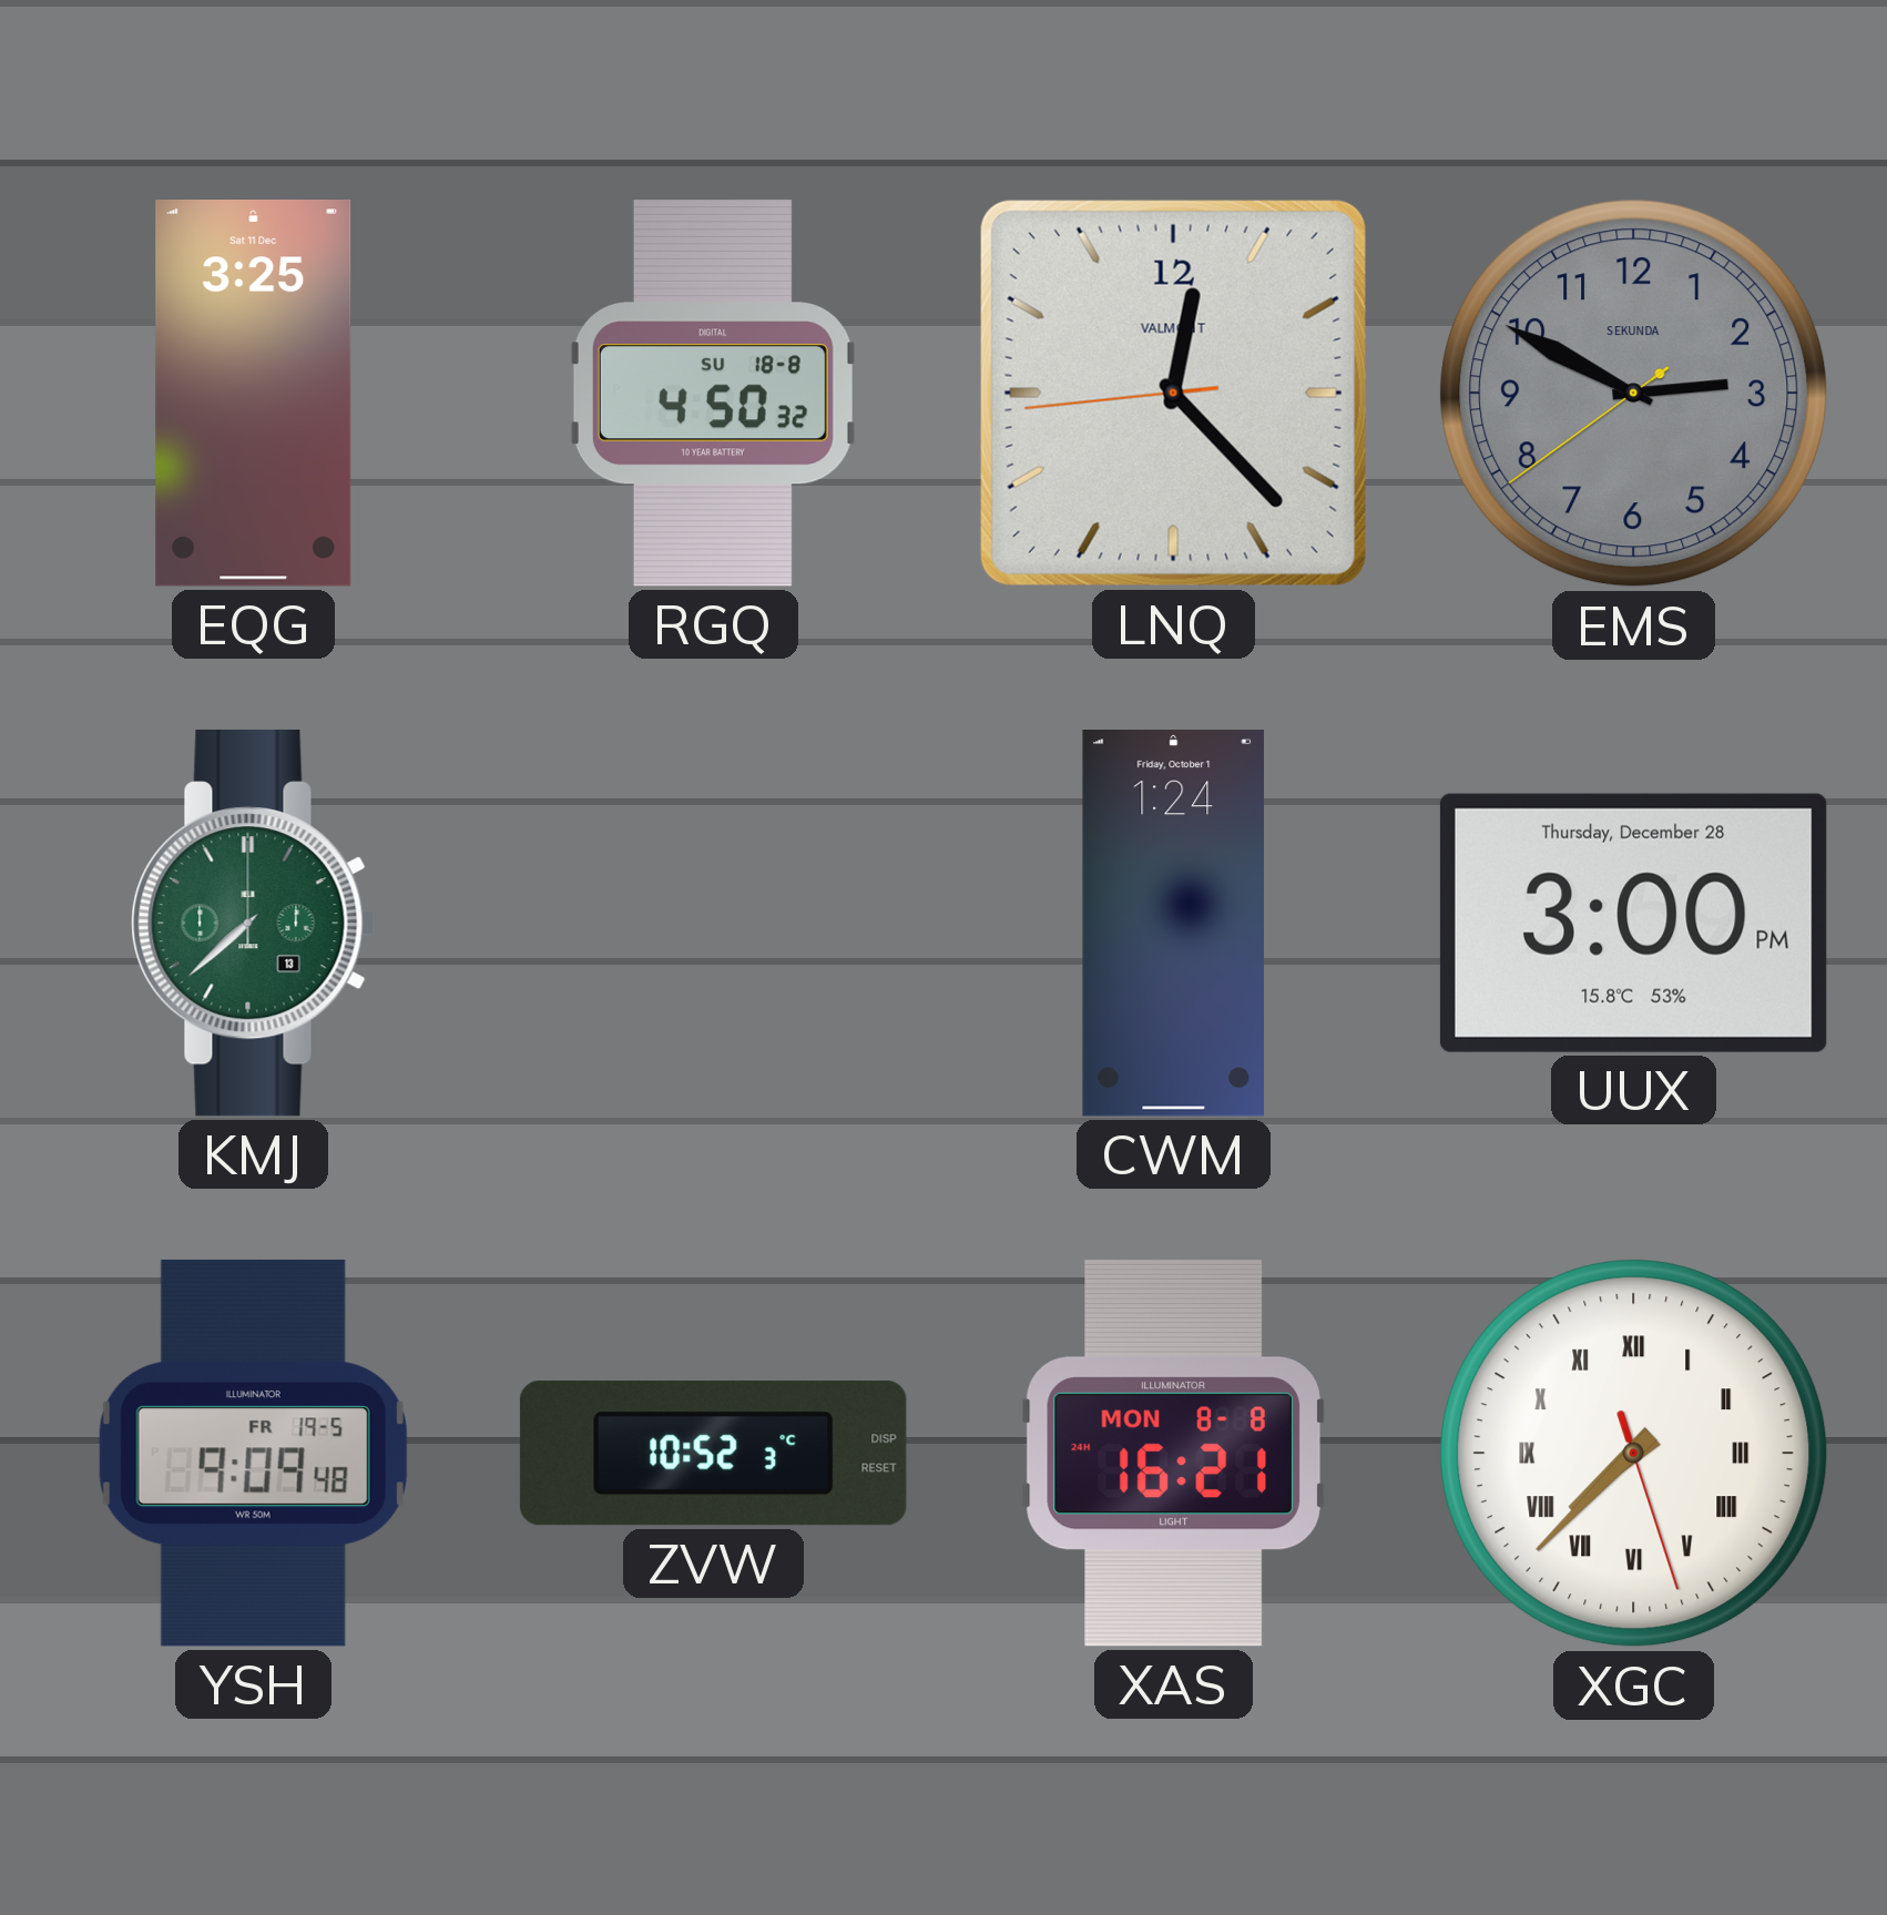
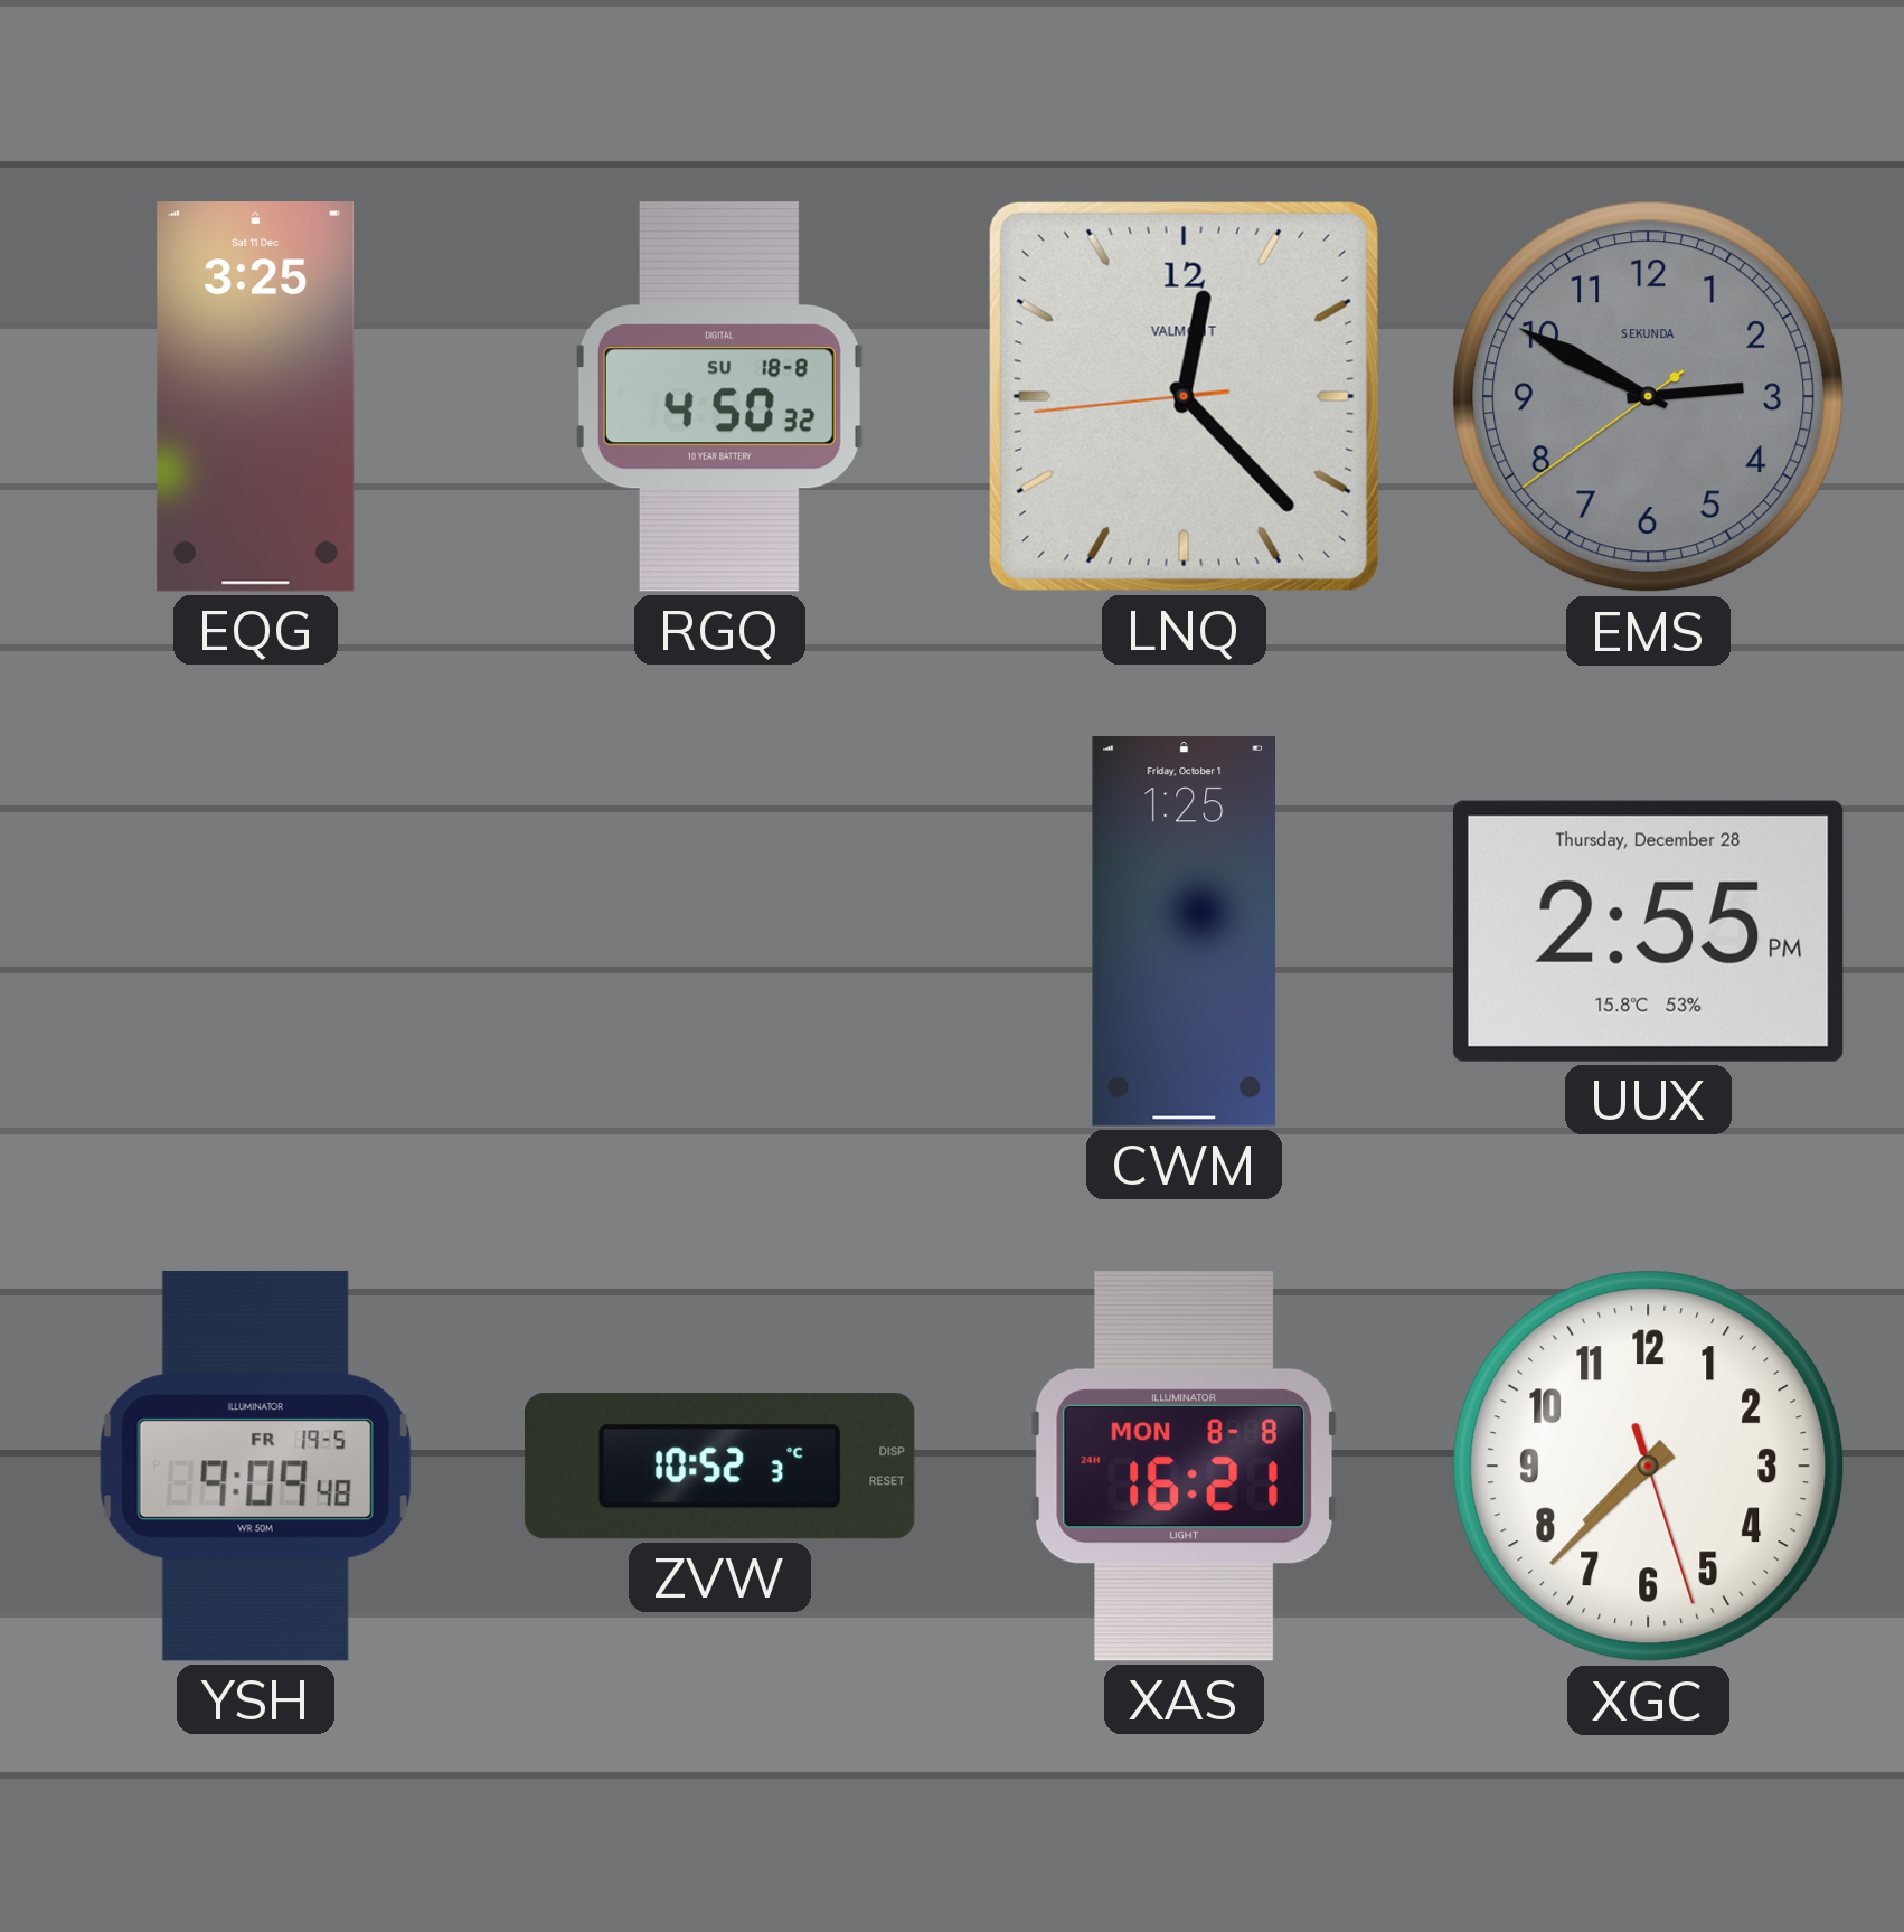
KMJ: 7:38 -> none (254, 923)
CWM: 1:24 -> 1:25 (1184, 932)
UUX: 3:00 -> 2:55 (1648, 931)
XGC numerals: Roman -> Arabic (1649, 1467)
